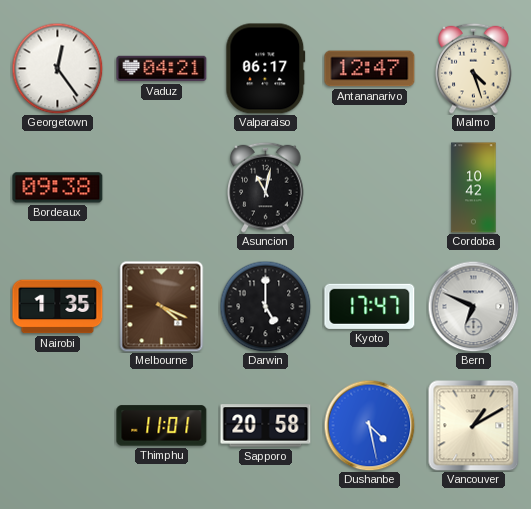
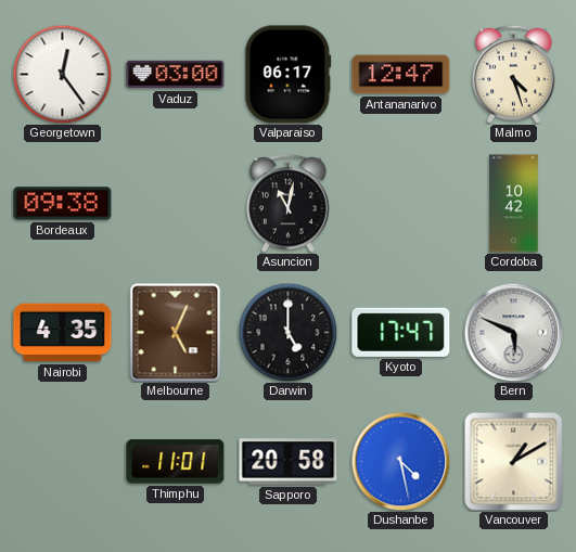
Vaduz: 04:21 -> 03:00 (176, 75)
Nairobi: 1:35 -> 4:35 (63, 333)
Melbourne: 4:19 -> 5:04 (176, 333)
Bern: 6:49 -> 5:49 (513, 332)
